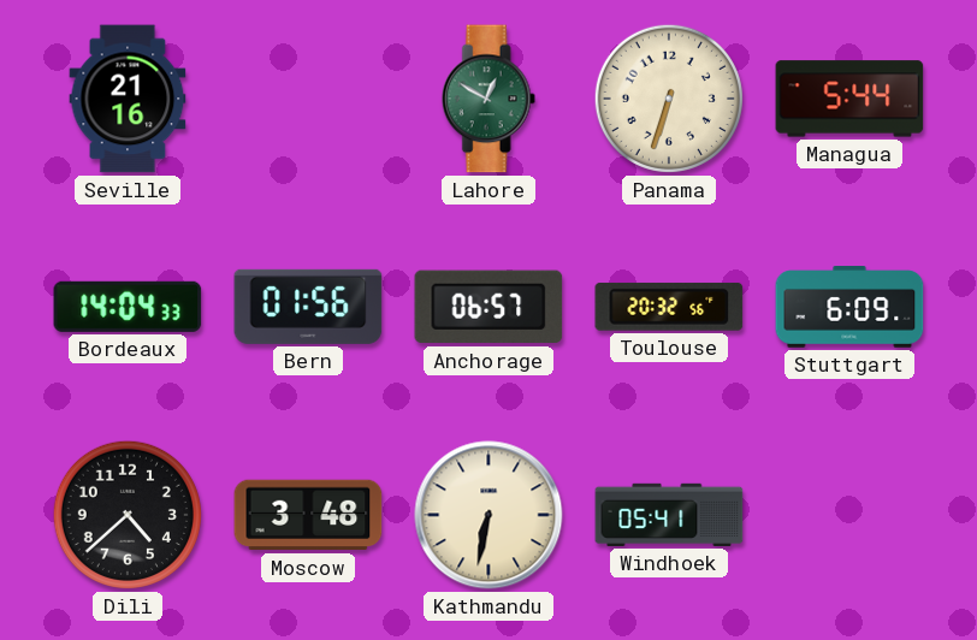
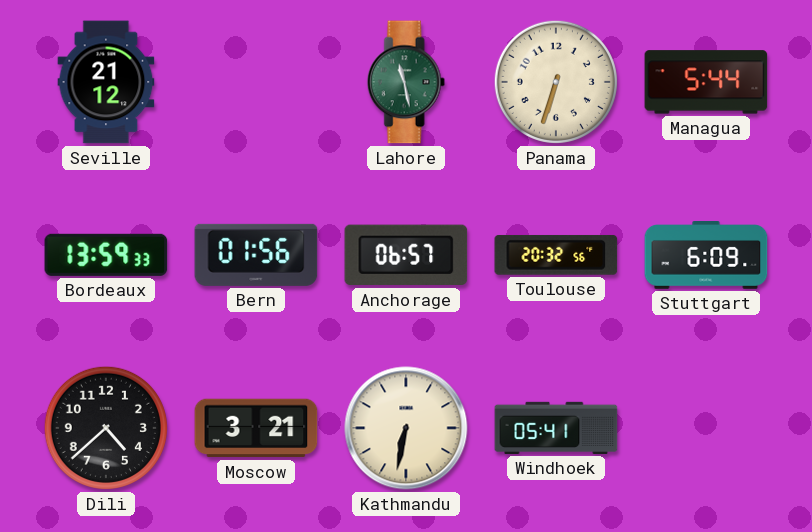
Seville: 21:16 -> 21:12 (106, 82)
Lahore: 12:50 -> 11:28 (406, 82)
Bordeaux: 14:04 -> 13:59 (106, 255)
Moscow: 3:48 -> 3:21 (256, 428)
